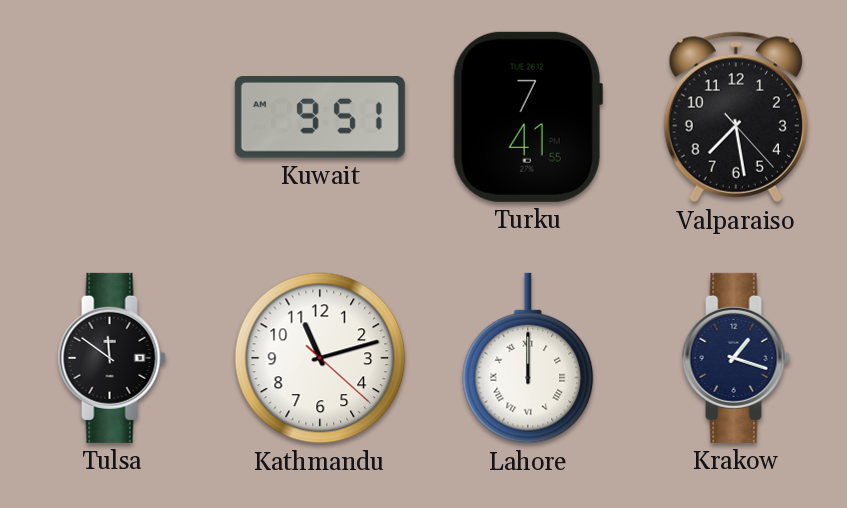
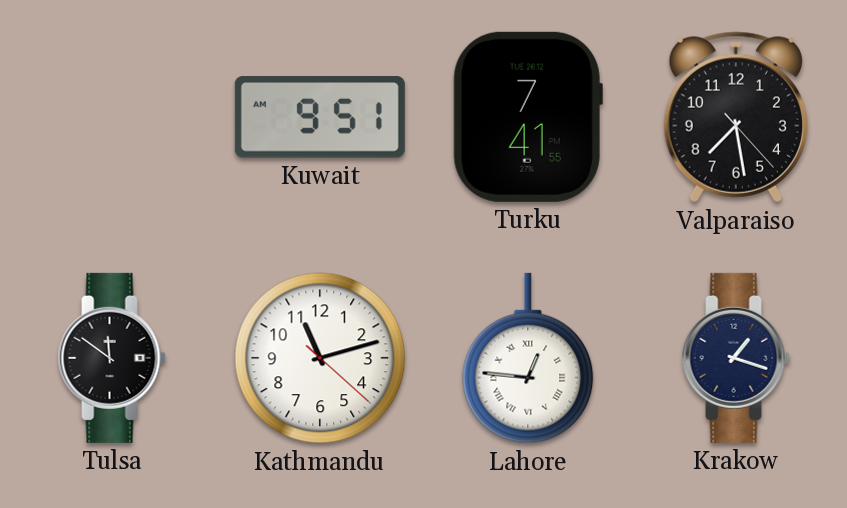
Lahore: 12:00 -> 12:46 (528, 358)
